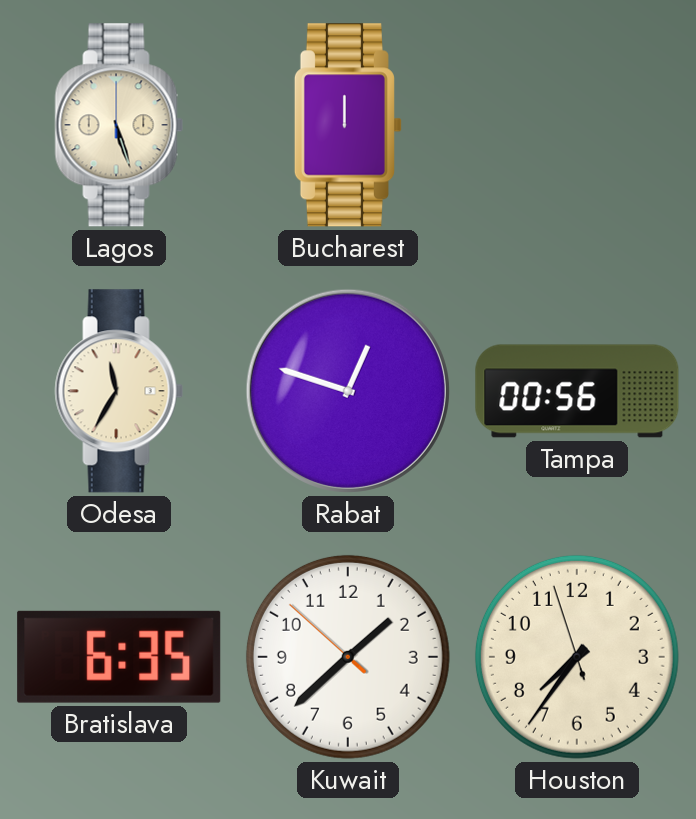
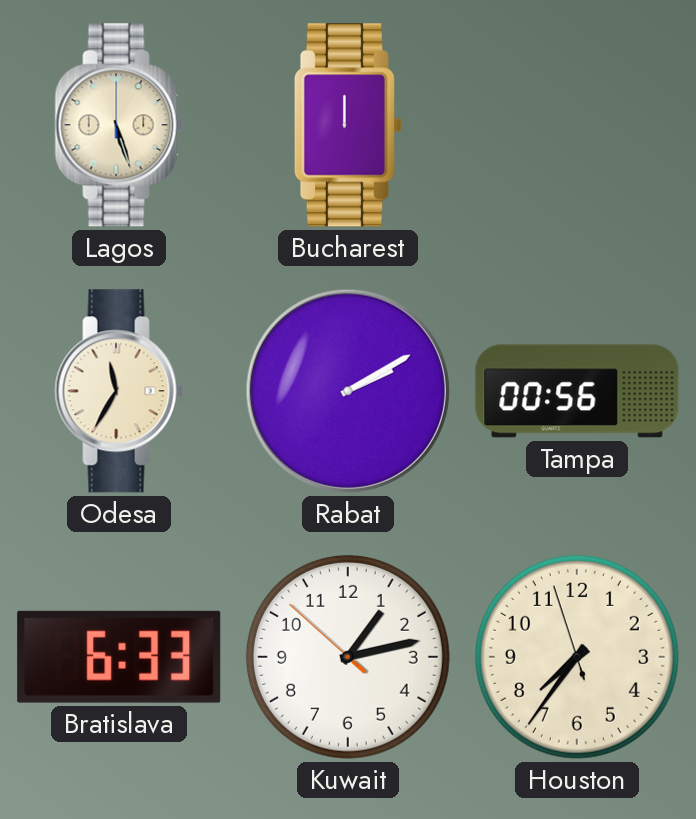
Rabat: 12:48 -> 2:10 (348, 391)
Bratislava: 6:35 -> 6:33 (119, 657)
Kuwait: 1:37 -> 1:12 (348, 657)
